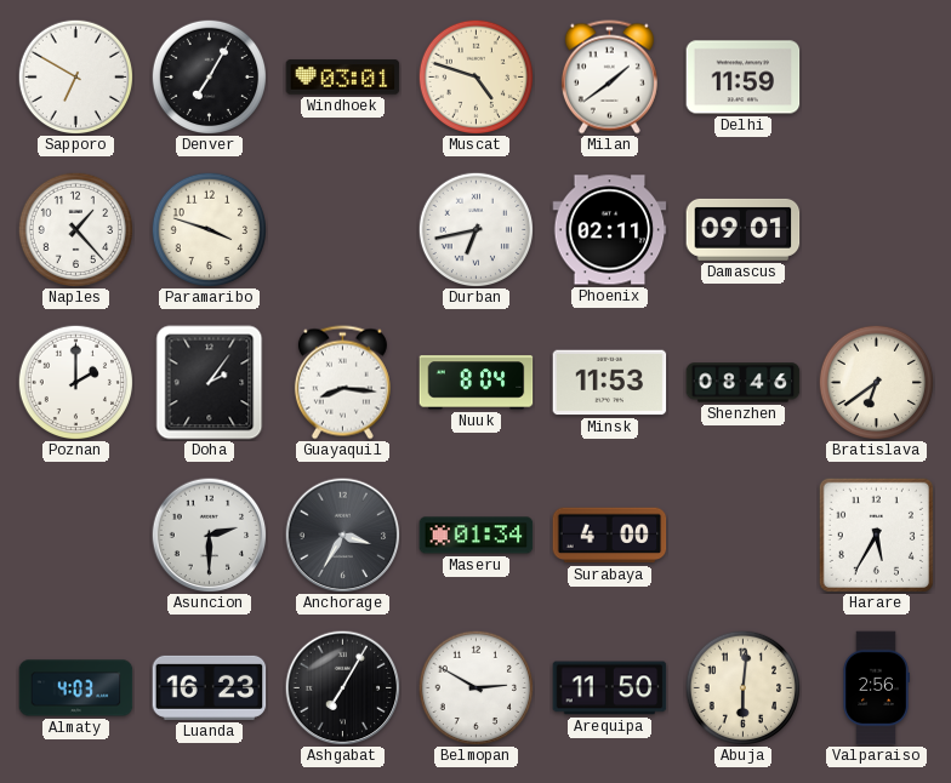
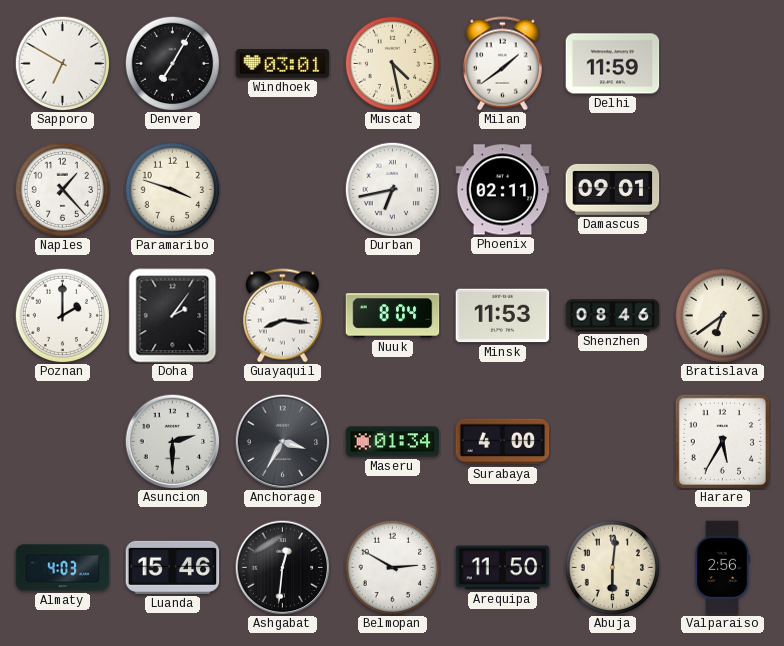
Muscat: 4:48 -> 4:28 (392, 63)
Luanda: 16:23 -> 15:46 (173, 567)
Ashgabat: 7:05 -> 12:31 (282, 567)
